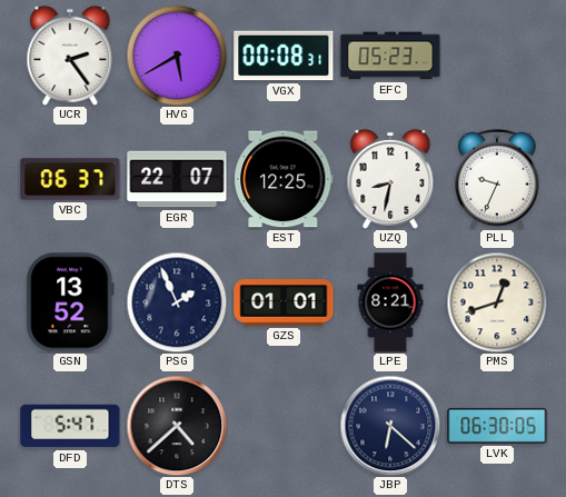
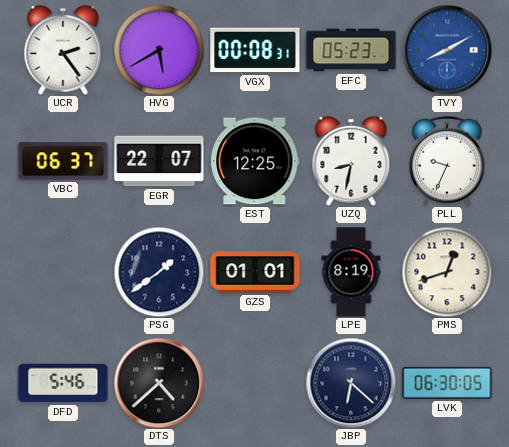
TVY: none -> 8:10 (447, 50)
GSN: 13:52 -> none (70, 302)
PSG: 1:56 -> 1:39 (159, 272)
LPE: 8:21 -> 8:19 (351, 272)
DFD: 5:47 -> 5:46 (63, 383)
